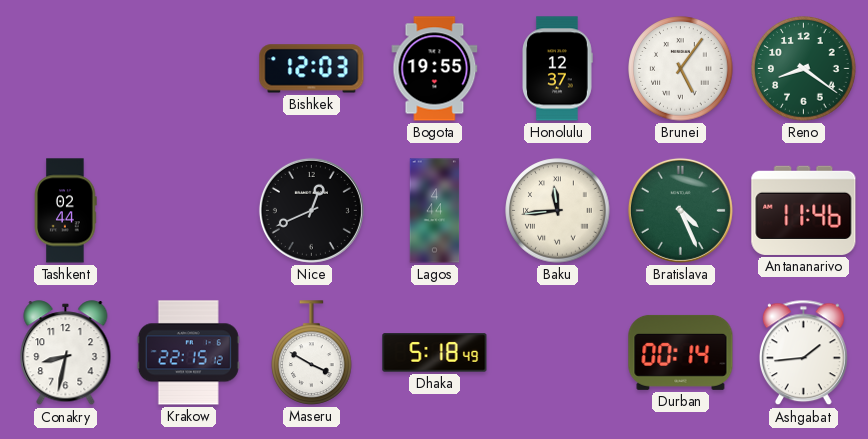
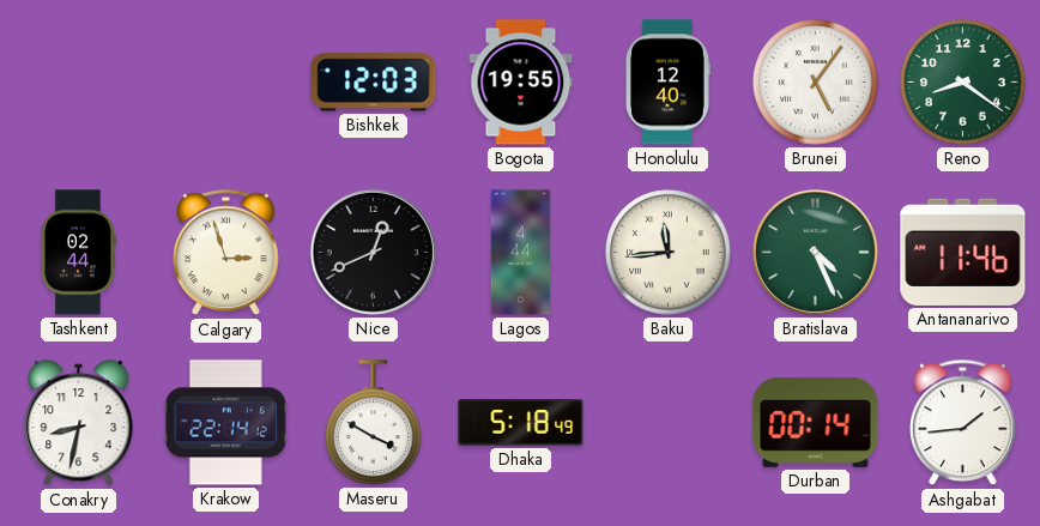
Honolulu: 12:37 -> 12:40 (669, 83)
Calgary: none -> 2:57 (226, 253)
Krakow: 22:15 -> 22:14 (225, 423)
